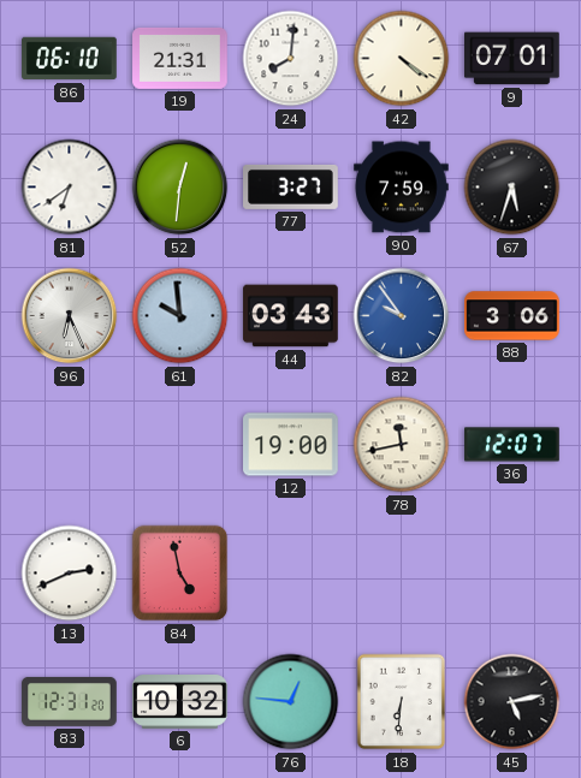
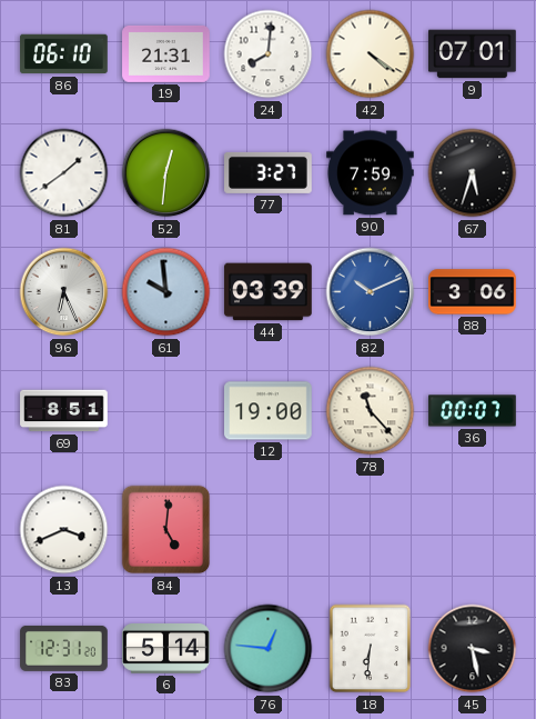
81: 6:39 -> 1:39 (64, 173)
44: 03:43 -> 03:39 (269, 292)
82: 9:54 -> 10:11 (371, 292)
69: none -> 8:51 (64, 411)
78: 11:43 -> 11:23 (371, 411)
36: 12:07 -> 00:07 (473, 411)
13: 2:41 -> 3:41 (64, 530)
84: 4:58 -> 5:01 (166, 530)
6: 10:32 -> 5:14 (166, 649)
45: 5:13 -> 3:28 (473, 649)
